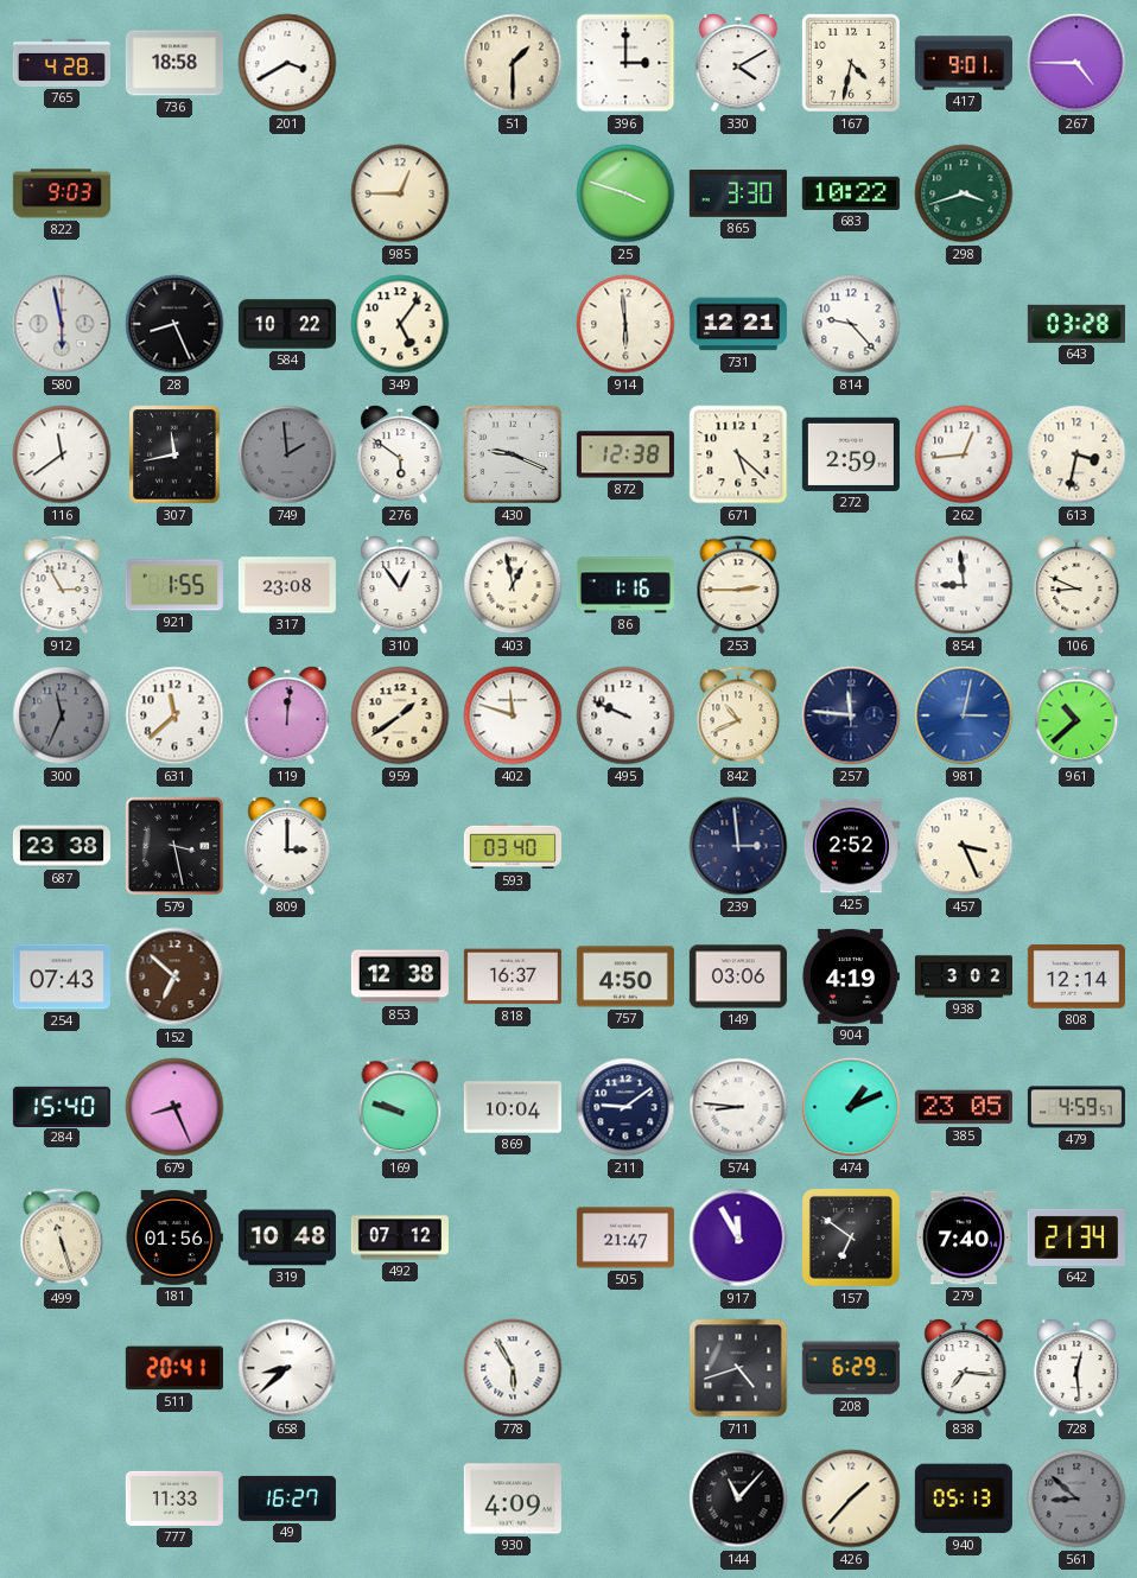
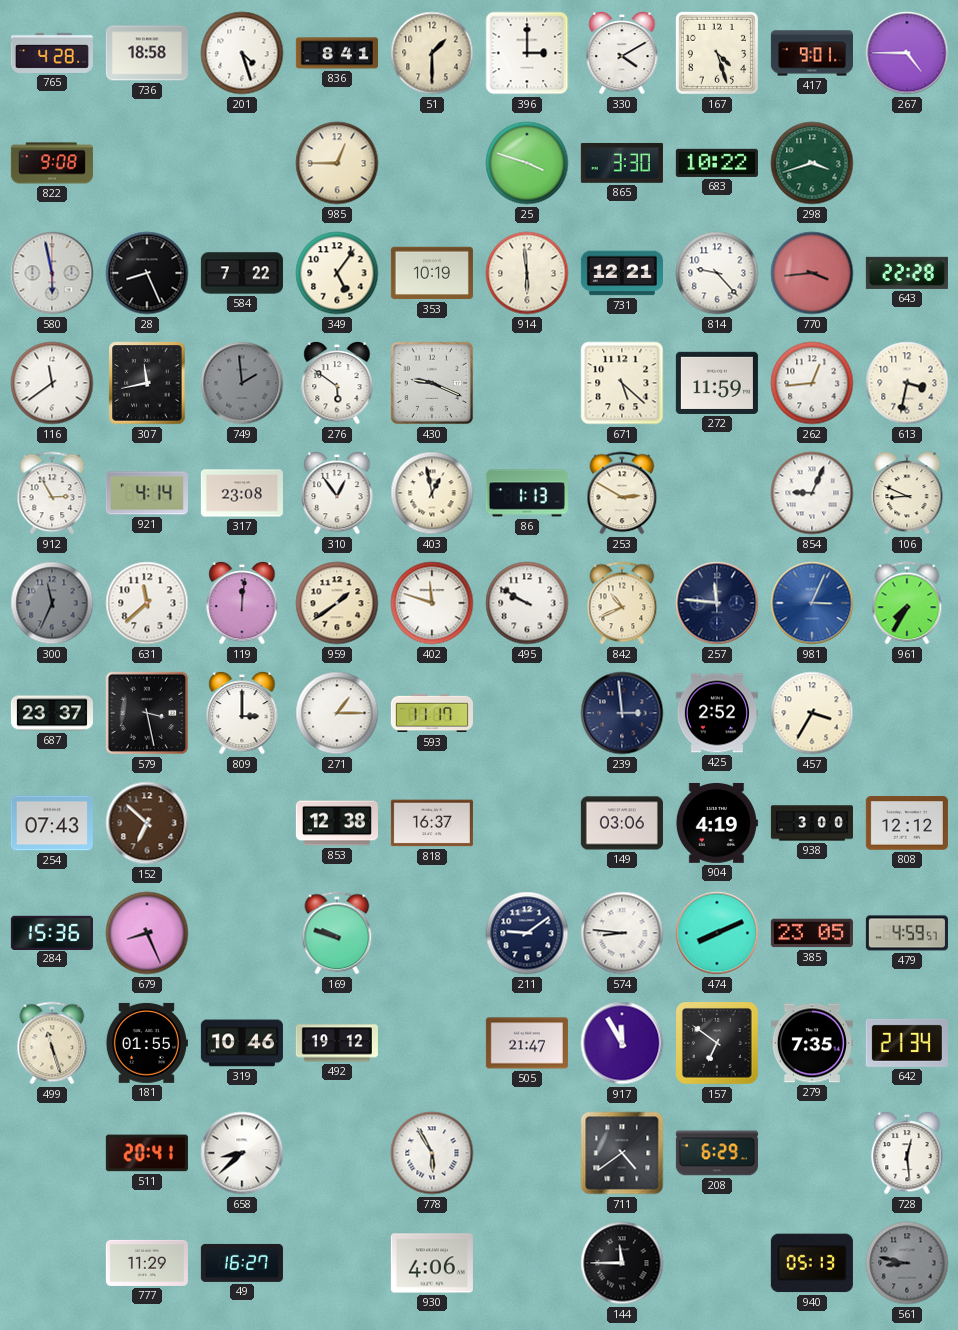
201: 3:40 -> 4:27 (242, 53)
836: none -> 8:41 (337, 53)
167: 4:32 -> 4:27 (717, 53)
822: 9:03 -> 9:08 (52, 163)
584: 10:22 -> 7:22 (242, 273)
353: none -> 10:19 (432, 273)
770: none -> 3:44 (812, 273)
643: 03:28 -> 22:28 (907, 273)
872: 12:38 -> none (625, 454)
272: 2:59 -> 11:59 (717, 383)
921: 1:55 -> 4:14 (147, 493)
86: 1:16 -> 1:13 (527, 493)
253: 2:45 -> 2:50 (622, 493)
854: 8:59 -> 9:04 (812, 493)
495: 9:49 -> 9:50 (527, 603)
981: 3:02 -> 3:04 (812, 603)
961: 10:38 -> 7:35 (907, 603)
687: 23:38 -> 23:37 (52, 713)
271: none -> 1:15 (337, 713)
593: 03:40 -> 11:17 (432, 713)
457: 3:26 -> 3:35 (812, 713)
757: 4:50 -> none (625, 976)
938: 3:02 -> 3:00 (812, 823)
808: 12:14 -> 12:12 (907, 823)
284: 15:40 -> 15:36 (52, 932)
869: 10:04 -> none (513, 1107)
474: 1:11 -> 8:11 (717, 933)
181: 01:56 -> 01:55 (146, 1043)
319: 10:48 -> 10:46 (242, 1043)
492: 07:12 -> 19:12 (337, 1043)
279: 7:40 -> 7:35 (812, 1043)
711: 4:42 -> 4:39 (622, 1153)
838: 7:16 -> none (964, 1368)
777: 11:33 -> 11:29 (147, 1263)
930: 4:09 -> 4:06 (432, 1263)
144: 11:07 -> 11:45 (622, 1263)
426: 1:37 -> none (851, 1499)
561: 8:52 -> 8:47 (907, 1263)
